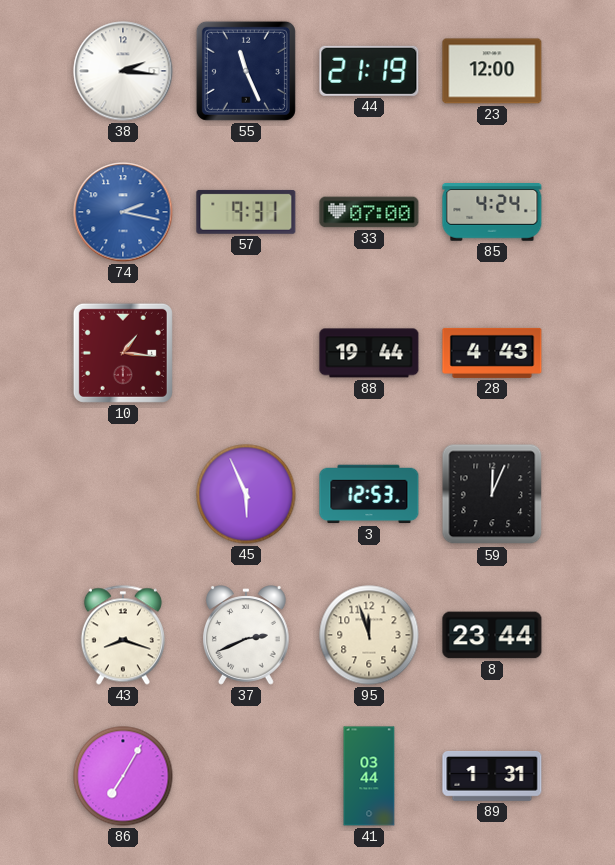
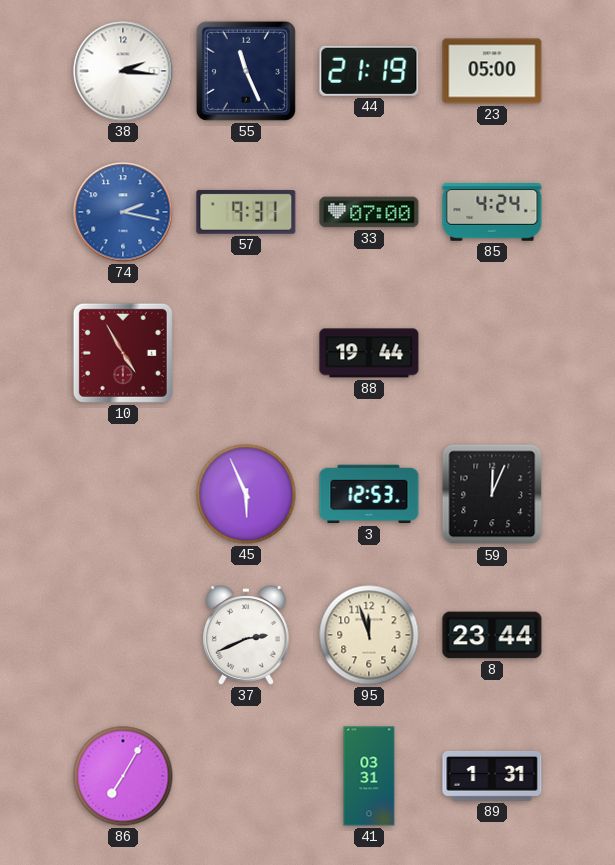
23: 12:00 -> 05:00 (492, 71)
10: 1:16 -> 4:55 (123, 353)
28: 4:43 -> none (492, 353)
43: 8:18 -> none (123, 635)
41: 03:44 -> 03:31 (369, 776)
